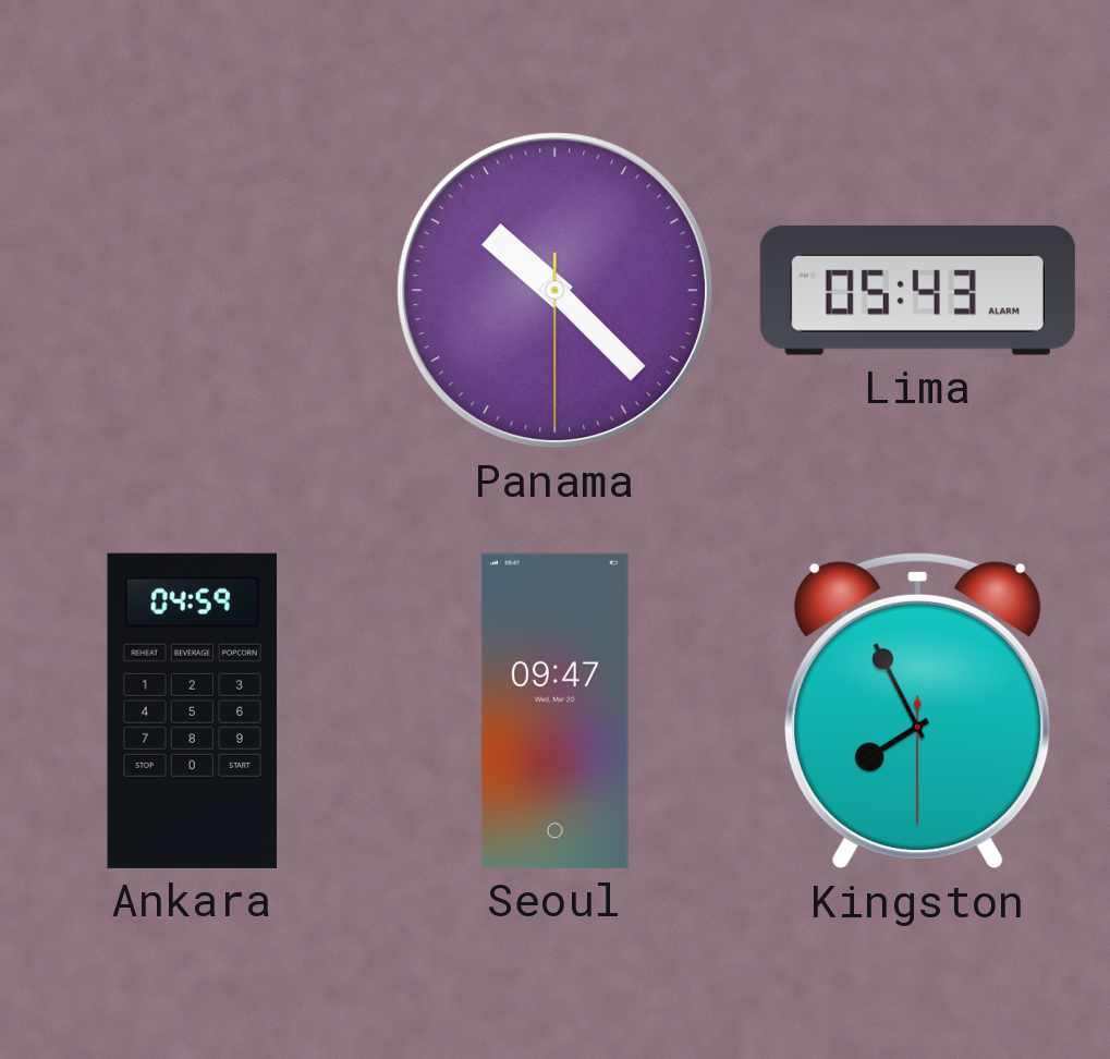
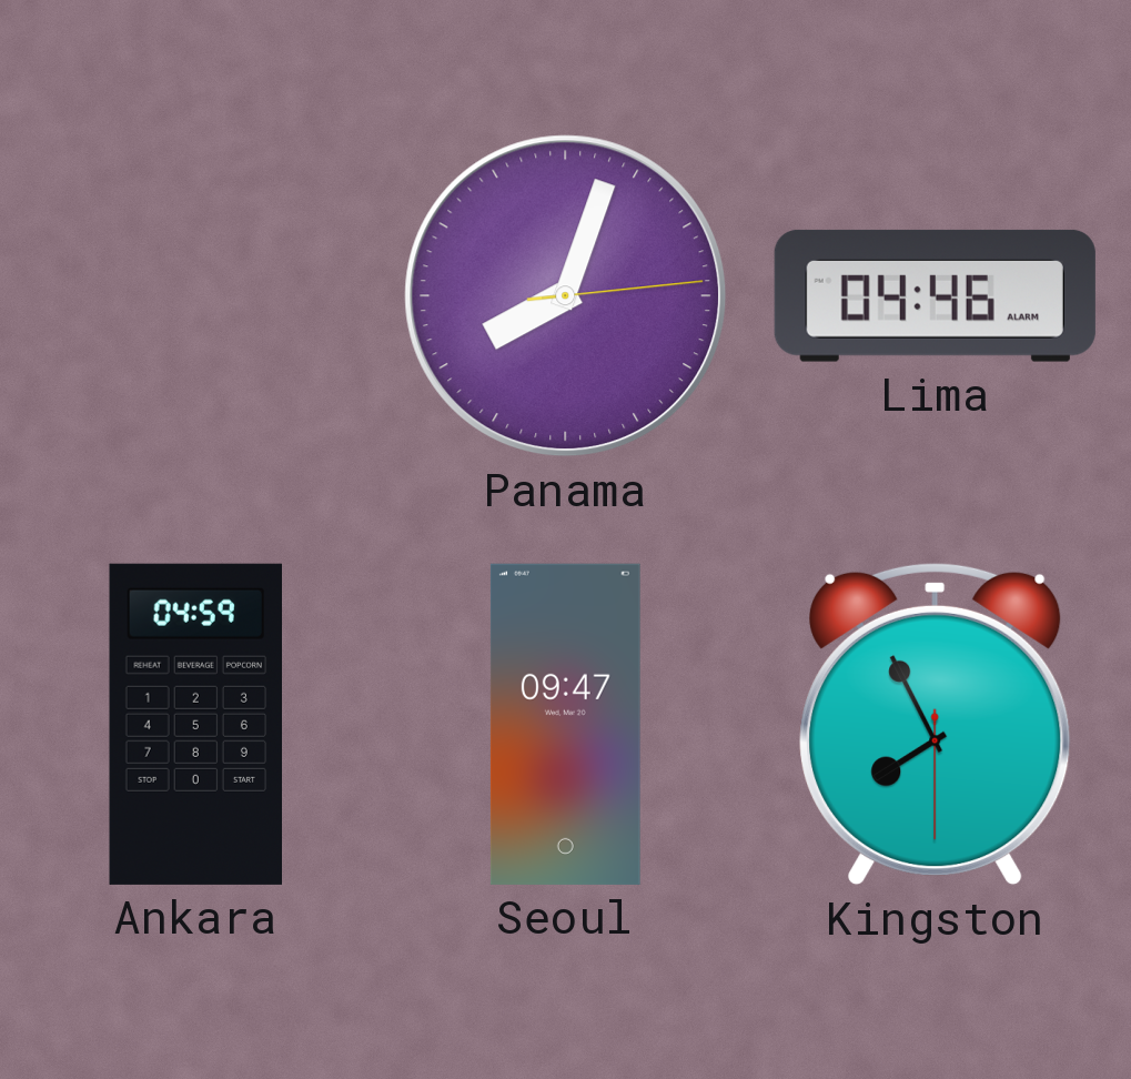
Panama: 10:22 -> 8:03 (566, 296)
Lima: 05:43 -> 04:46 (935, 295)
